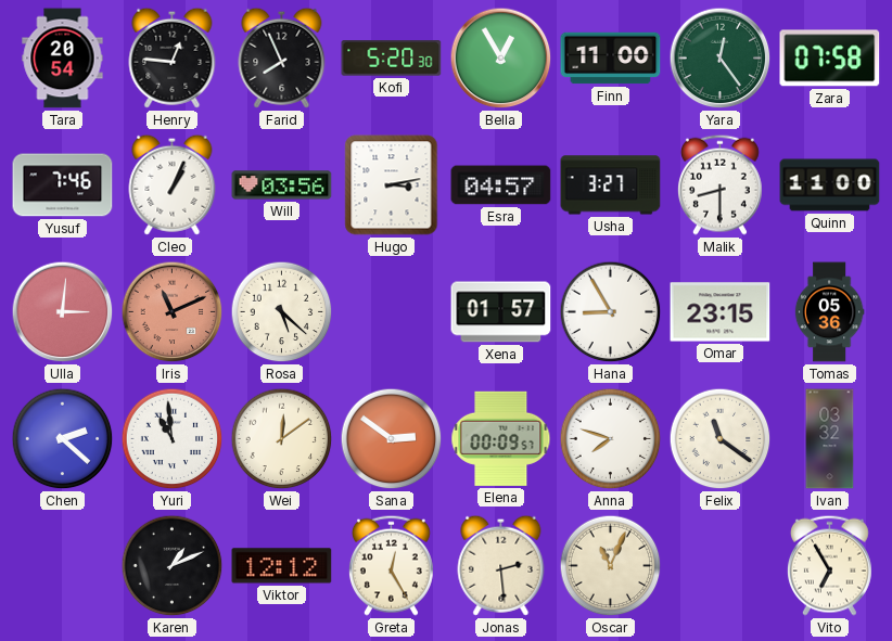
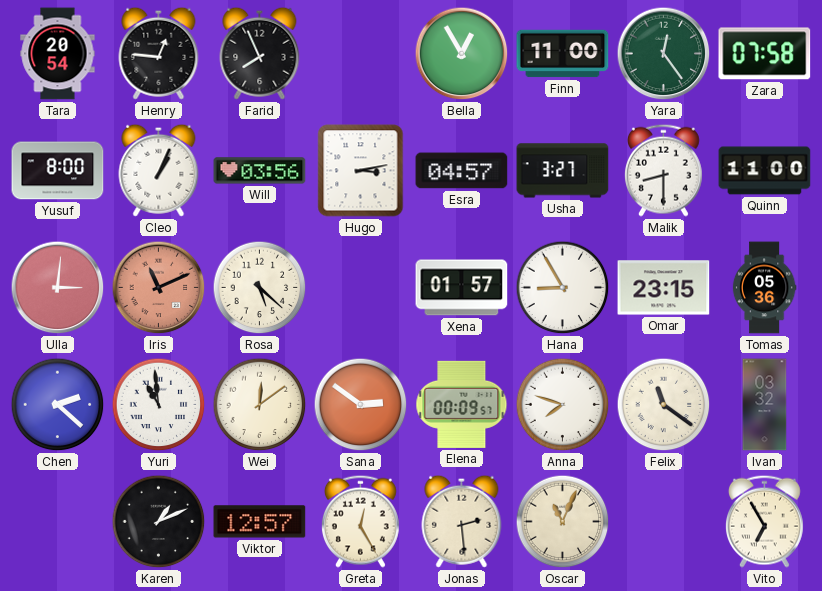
Kofi: 5:20 -> none (392, 59)
Yusuf: 7:46 -> 8:00 (58, 171)
Viktor: 12:12 -> 12:57 (260, 522)
